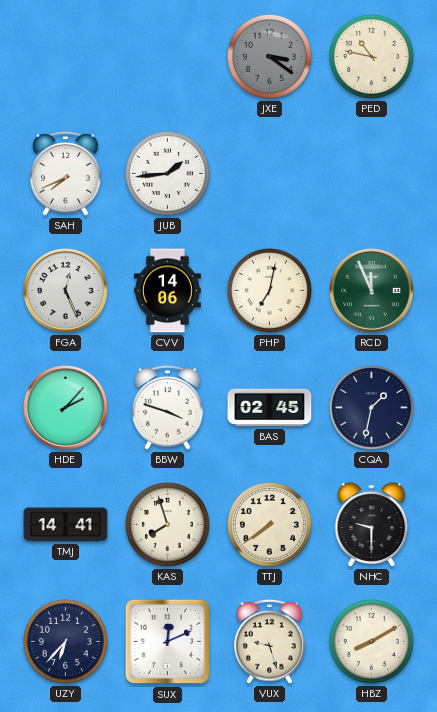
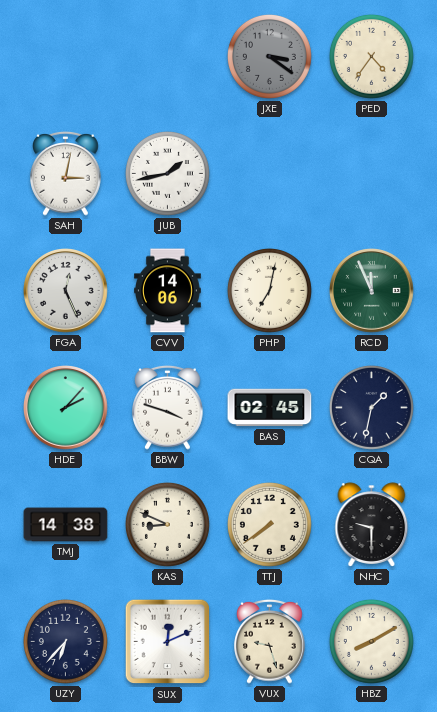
PED: 10:47 -> 4:36 (371, 56)
SAH: 7:41 -> 3:02 (66, 173)
JUB: 1:44 -> 1:43 (167, 173)
TMJ: 14:41 -> 14:38 (66, 525)
KAS: 7:57 -> 8:49 (167, 524)
